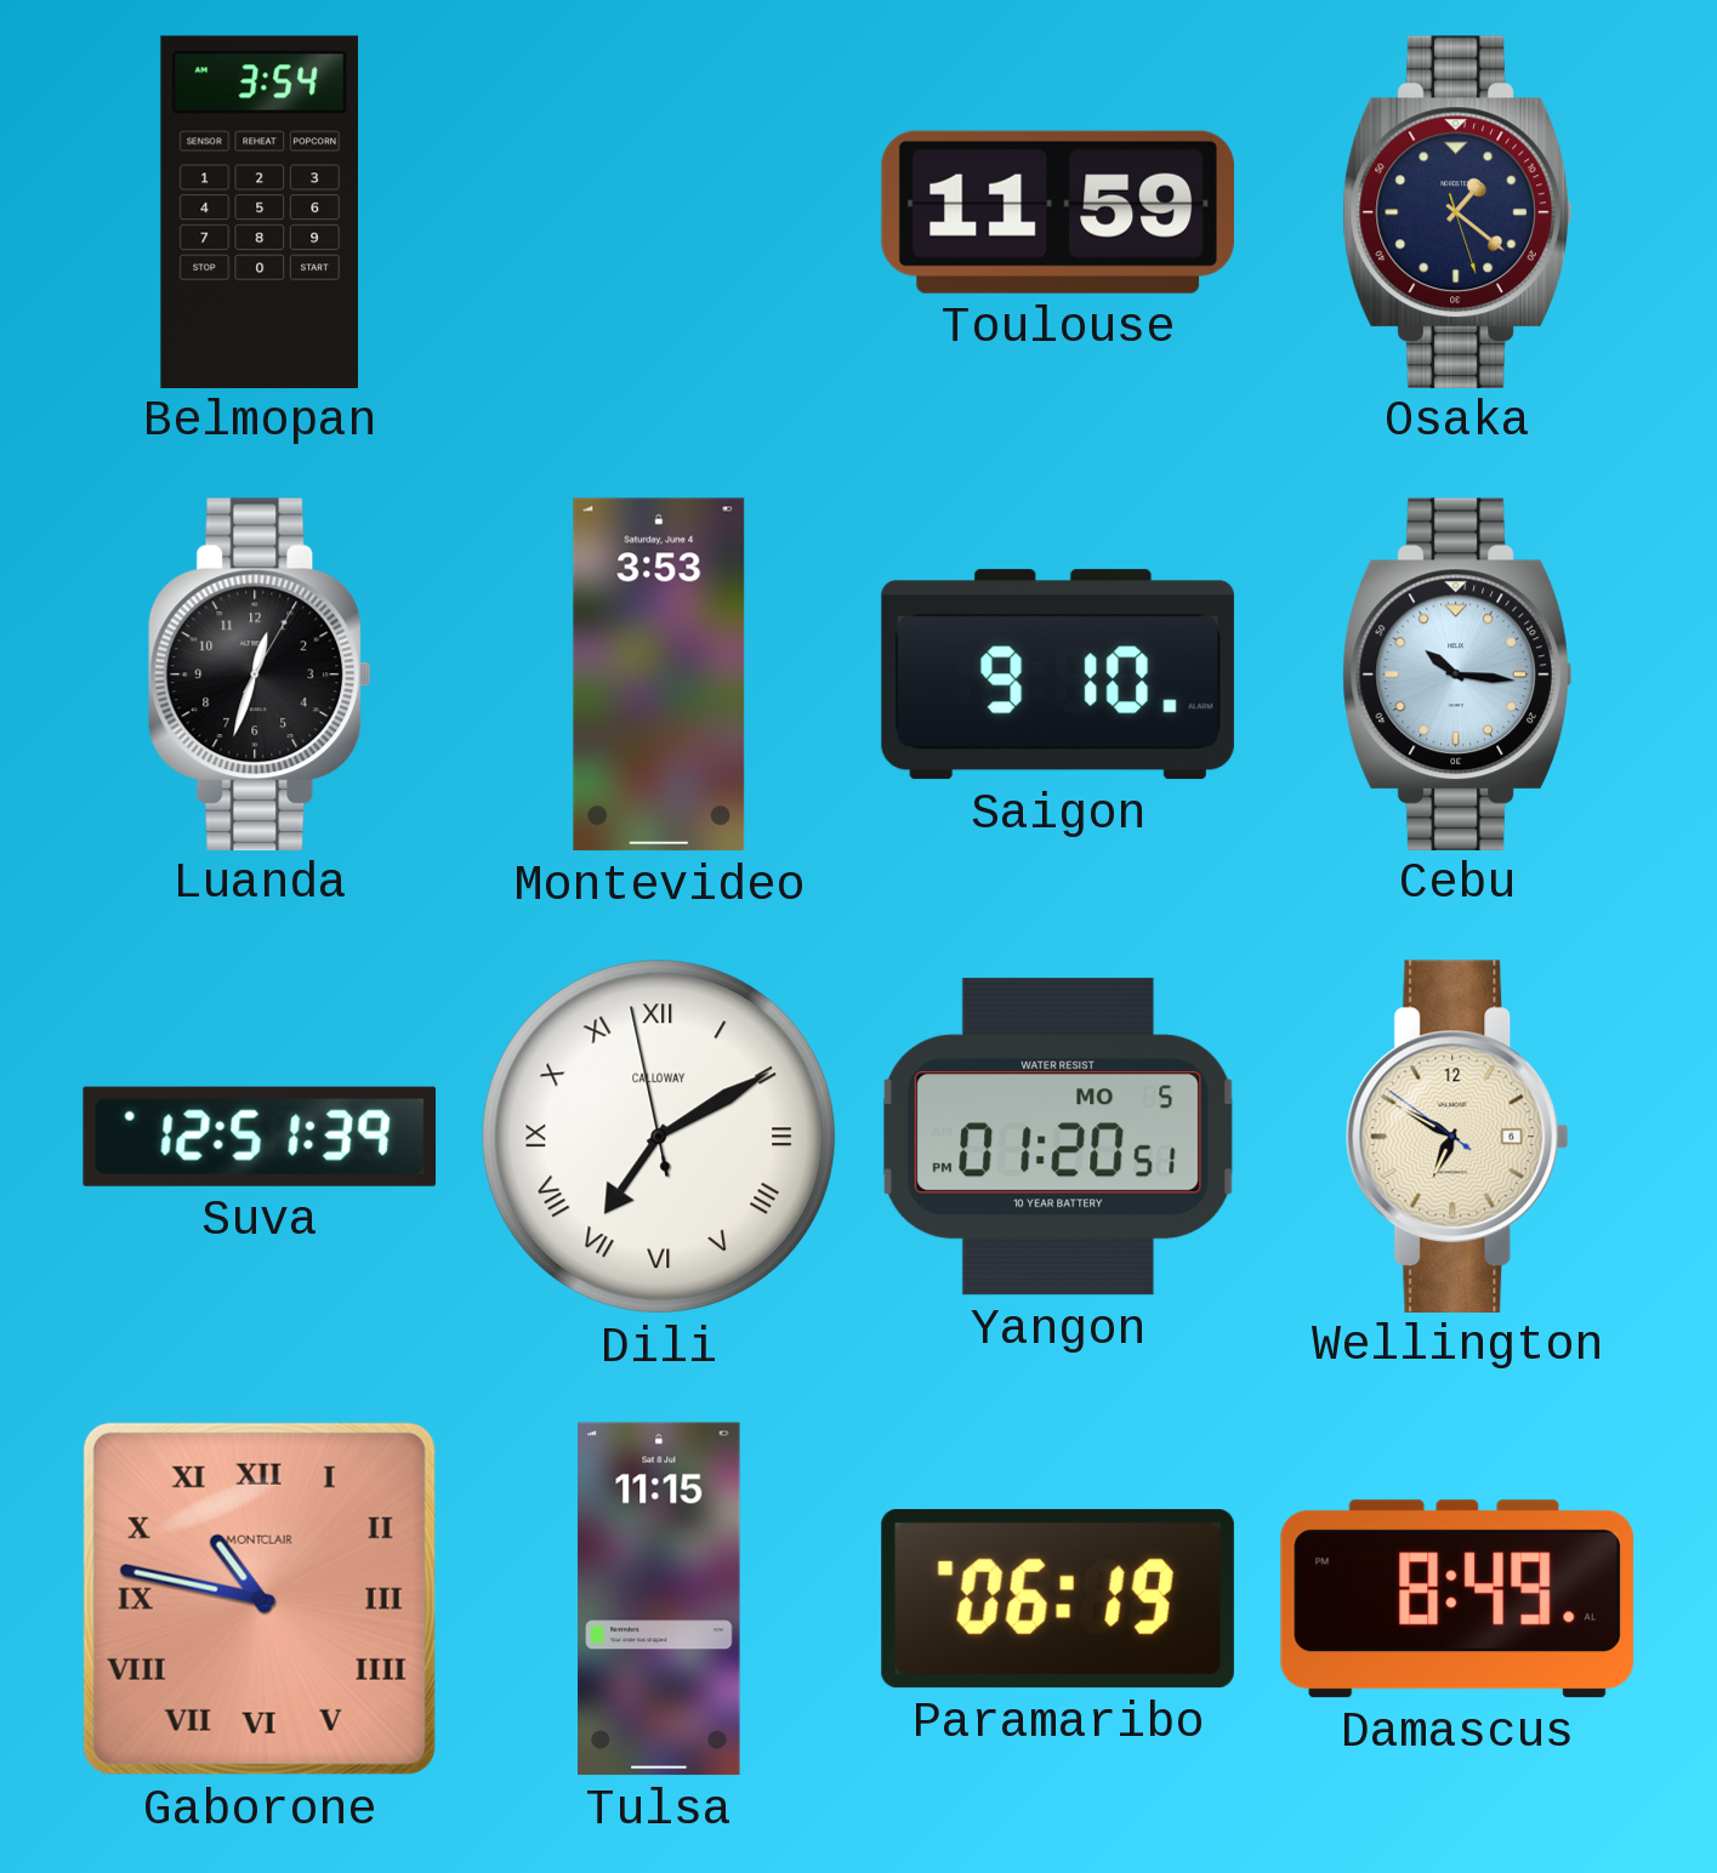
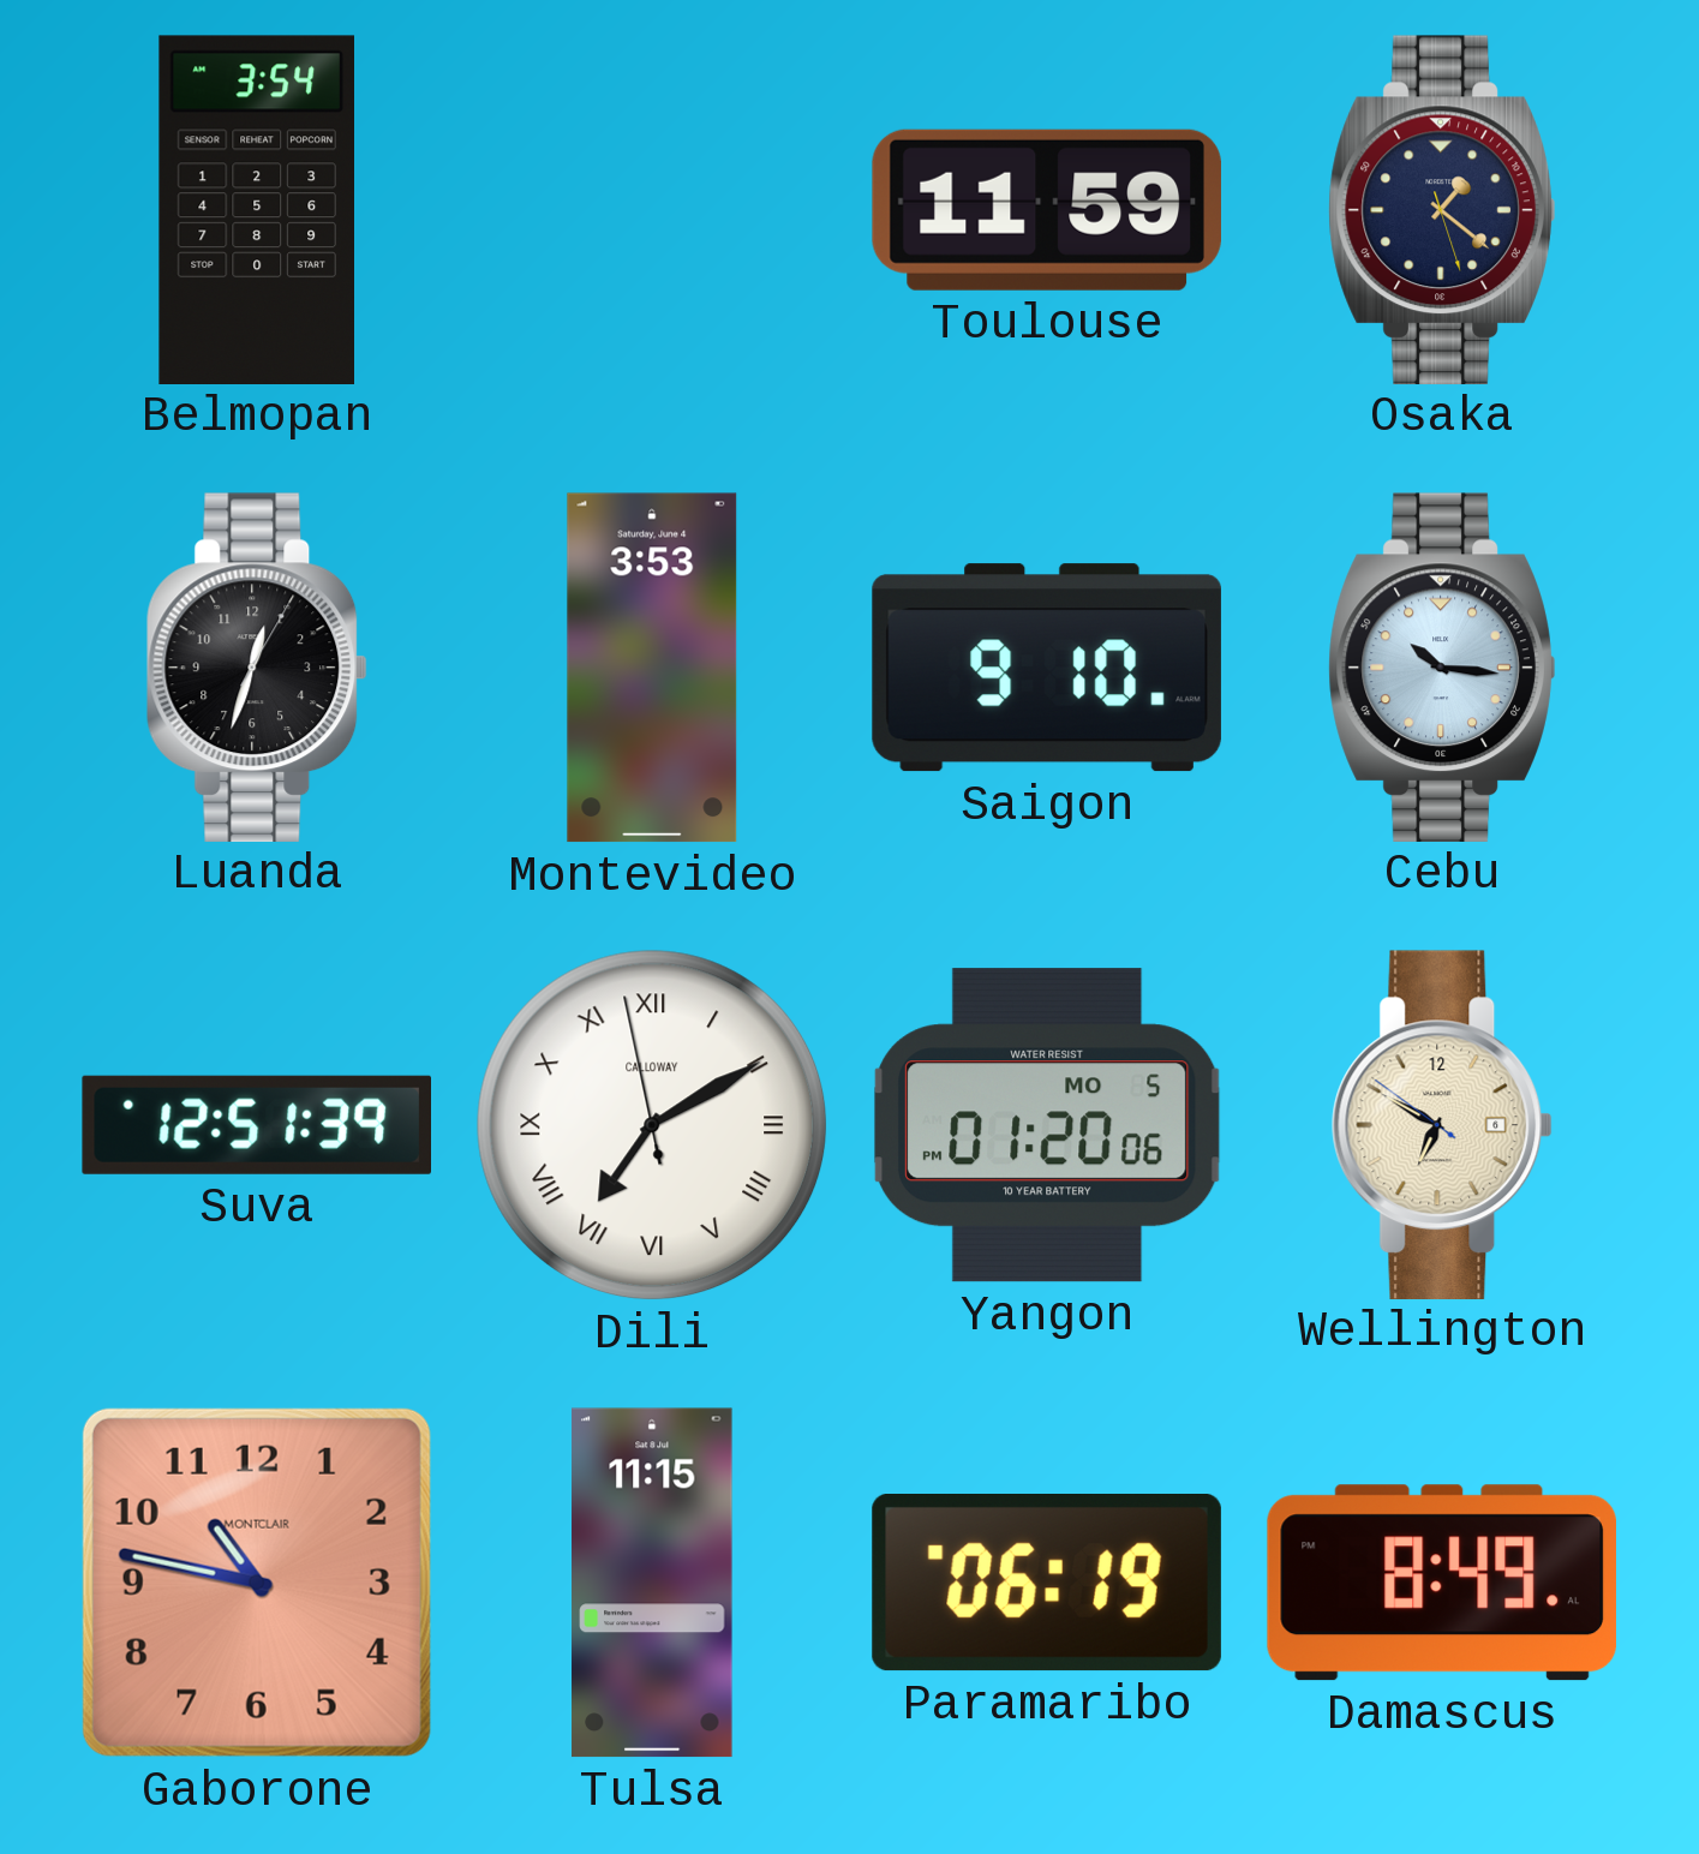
Yangon: 01:20:51 PM -> 01:20:06 PM (1047, 1125)
Gaborone numerals: Roman -> Arabic (257, 1583)
